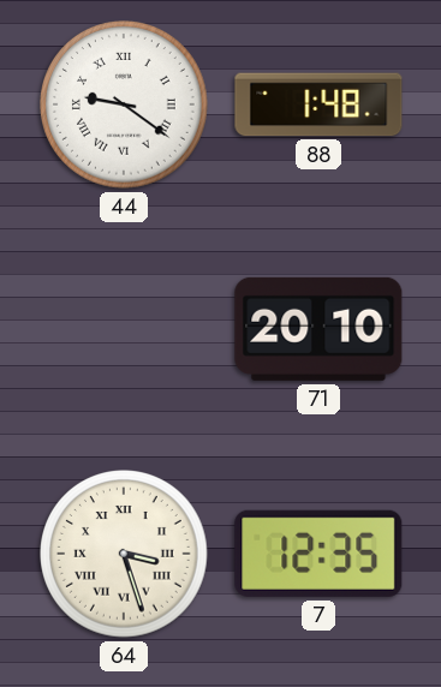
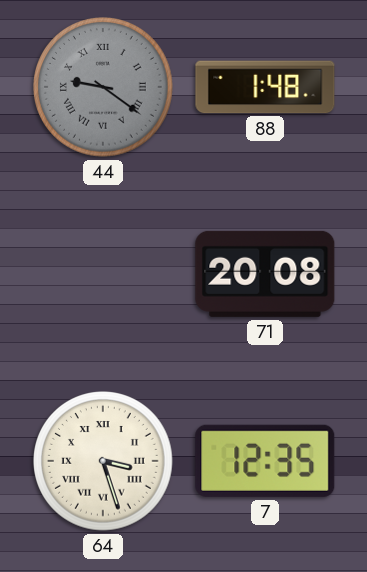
44 dial: white -> grey (104, 88)
71: 20:10 -> 20:08 (265, 274)
